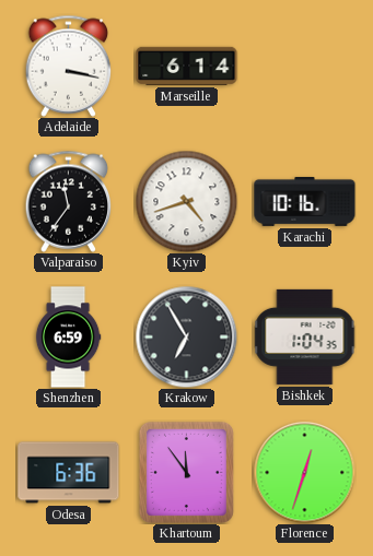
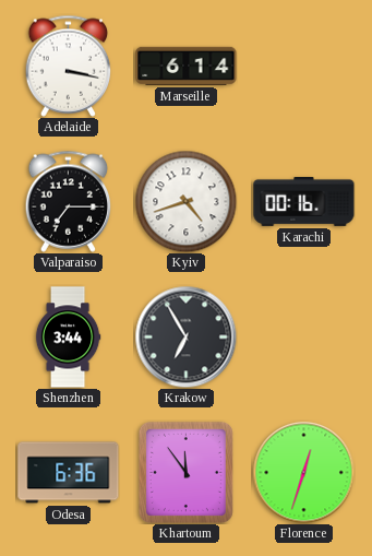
Valparaiso: 11:36 -> 7:15 (69, 201)
Karachi: 10:16 -> 00:16 (304, 201)
Shenzhen: 6:59 -> 3:44 (68, 338)
Bishkek: 1:04 -> none (305, 336)
